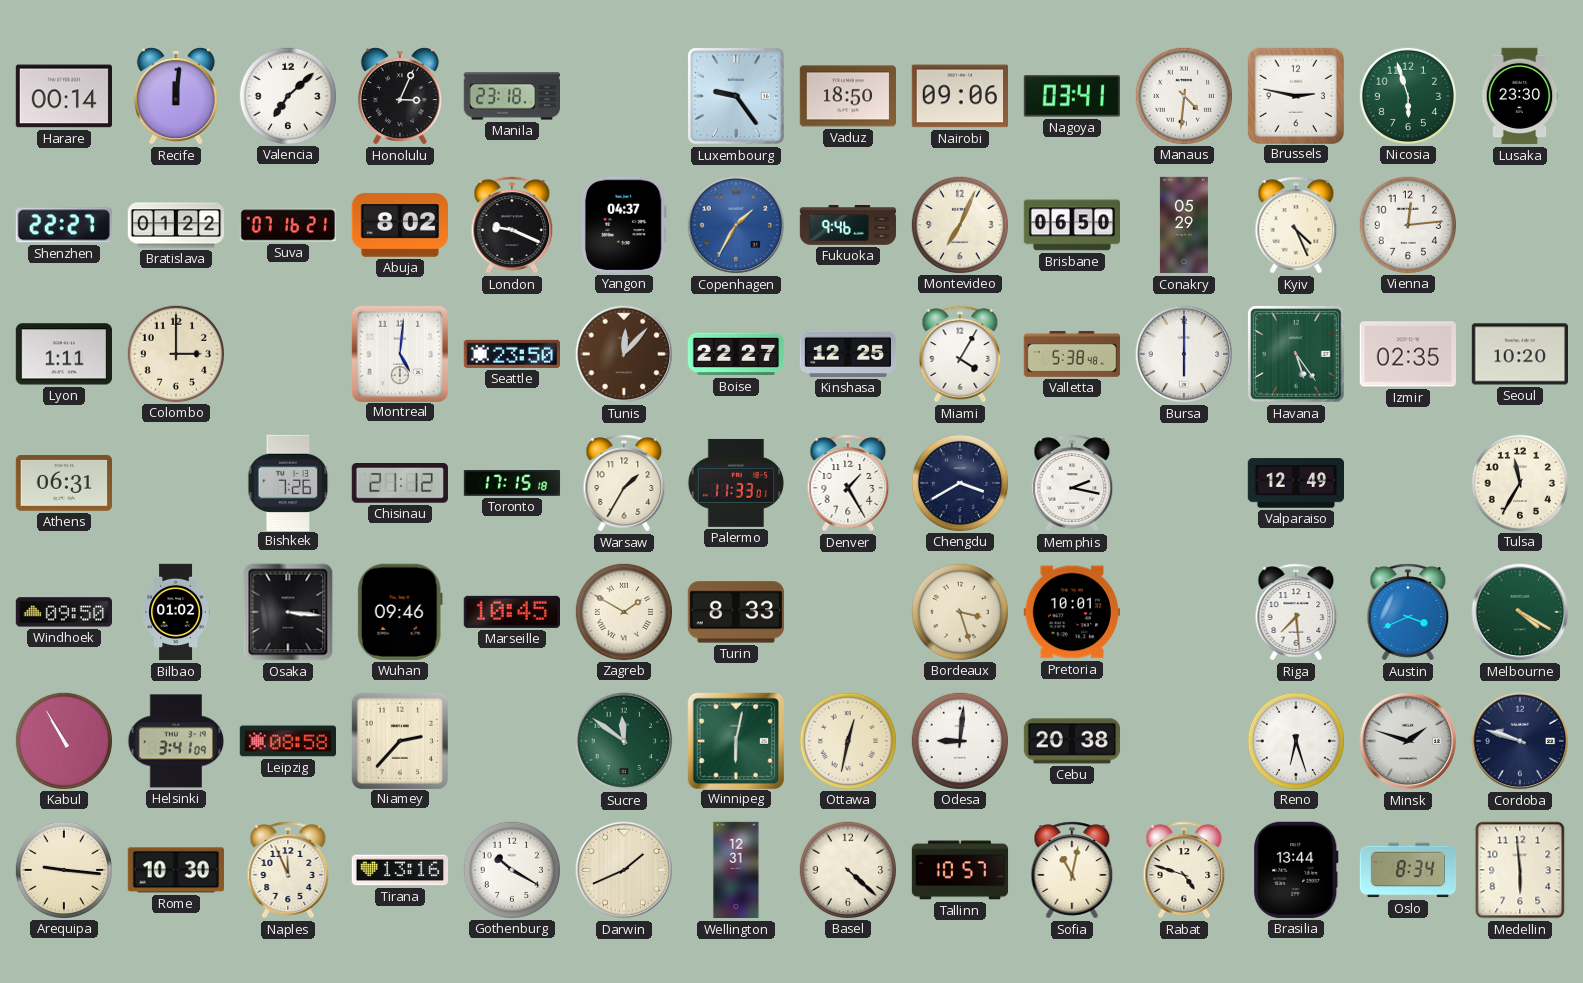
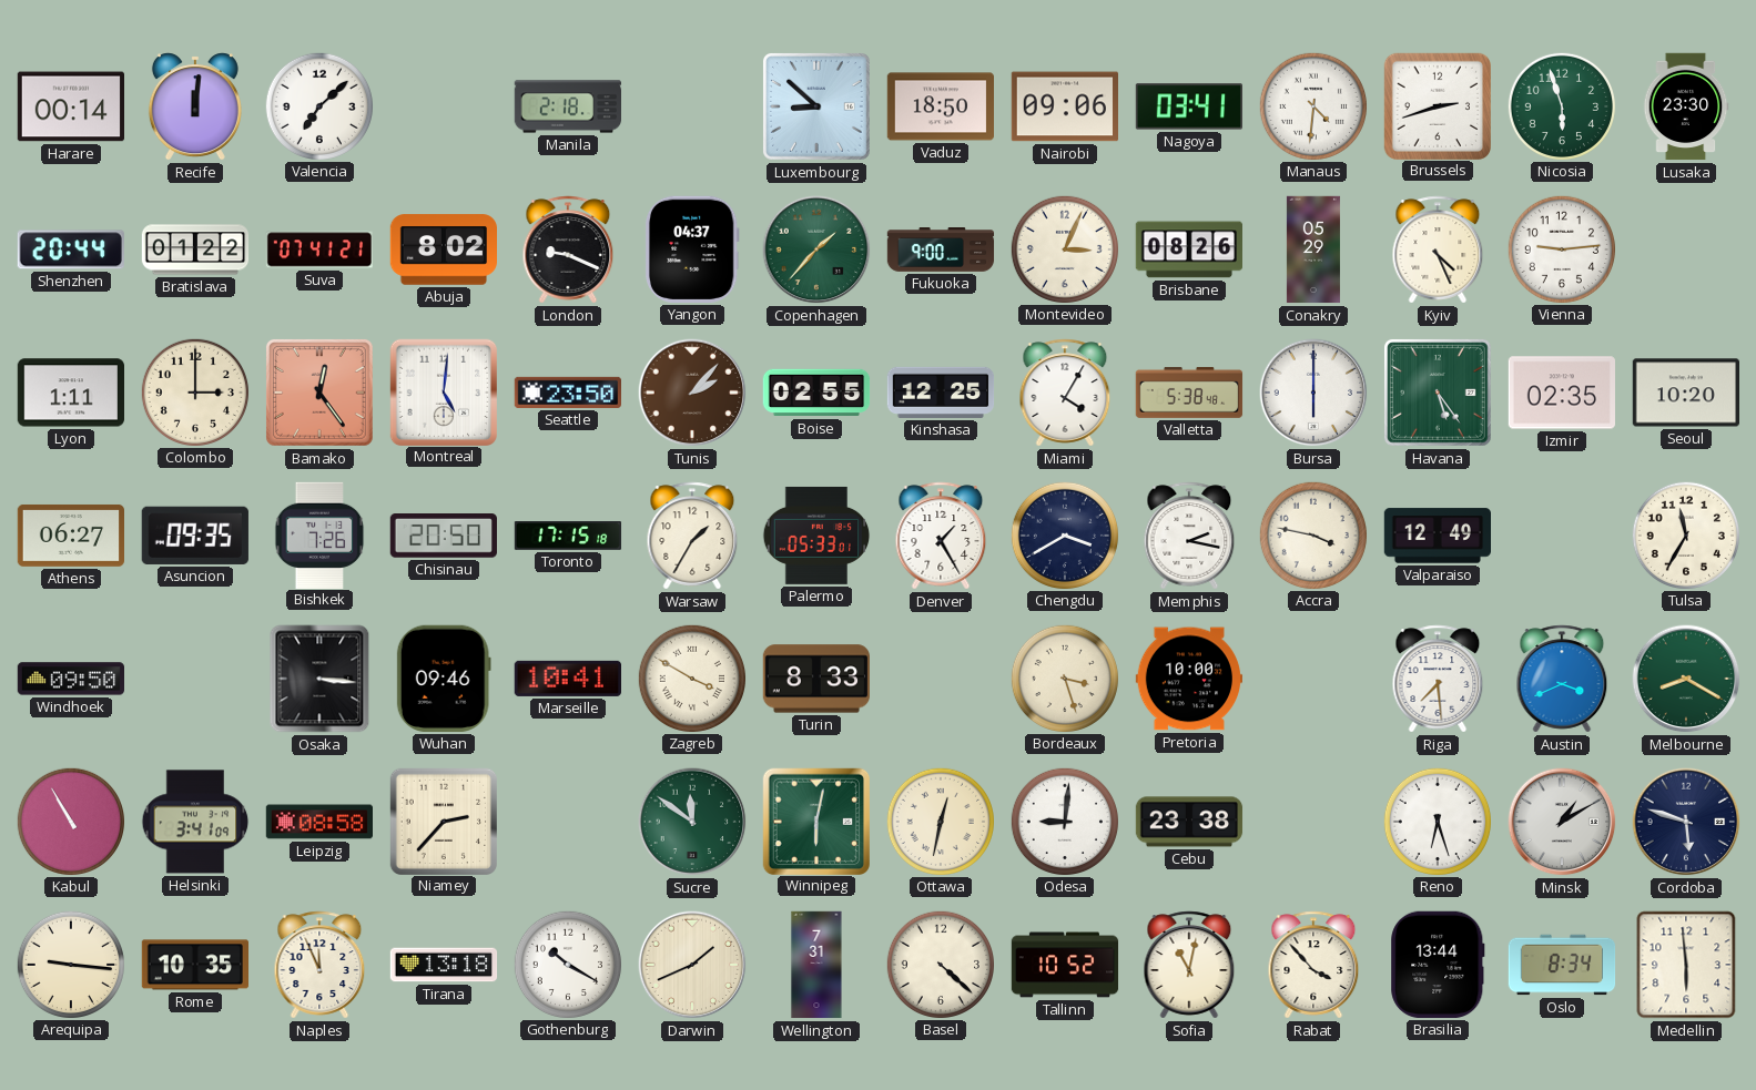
Honolulu: 3:04 -> none (400, 96)
Manila: 23:18 -> 2:18 (567, 106)
Luxembourg: 9:24 -> 8:52 (816, 106)
Brussels: 2:47 -> 2:42 (1437, 105)
Shenzhen: 22:27 -> 20:44 (71, 249)
Suva: 07:16 -> 07:41 (319, 249)
Copenhagen: 1:35 -> 1:37 (816, 249)
Copenhagen dial: blue -> green (816, 249)
Fukuoka: 9:46 -> 9:00 (941, 251)
Montevideo: 7:04 -> 3:04 (1064, 248)
Brisbane: 06:50 -> 08:26 (1188, 249)
Vienna: 12:14 -> 9:14 (1561, 248)
Bamako: none -> 12:24 (319, 393)
Tunis: 12:07 -> 2:07 (692, 393)
Boise: 22:27 -> 02:55 (816, 393)
Athens: 06:31 -> 06:27 (70, 536)
Asuncion: none -> 09:35 (195, 536)
Chisinau: 21:12 -> 20:50 (444, 537)
Palermo: 11:33 -> 05:33 (816, 536)
Accra: none -> 3:47 (1312, 534)
Bilbao: 01:02 -> none (175, 612)
Marseille: 10:45 -> 10:41 (567, 679)
Zagreb: 1:50 -> 3:50 (691, 678)
Pretoria: 10:01 -> 10:00 (1188, 679)
Melbourne: 4:20 -> 8:20 (1686, 679)
Cebu: 20:38 -> 23:38 (1189, 822)
Minsk: 1:48 -> 1:10 (1562, 822)
Cordoba: 9:48 -> 5:48 (1686, 822)
Rome: 10:30 -> 10:35 (194, 965)
Tirana: 13:16 -> 13:18 (444, 965)
Wellington: 12:31 -> 7:31 (816, 965)
Tallinn: 10:57 -> 10:52 (1065, 965)
Rabat: 4:48 -> 3:53 (1313, 965)
